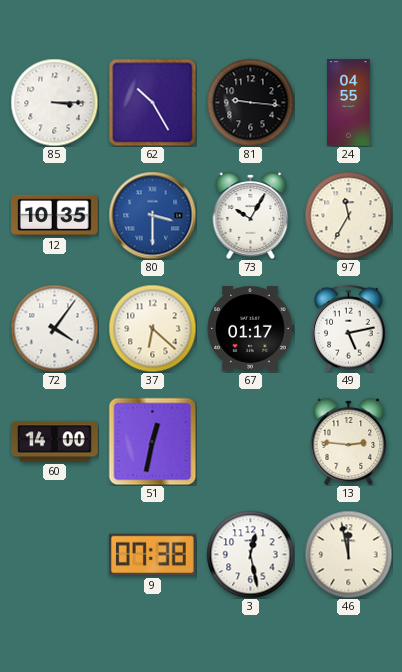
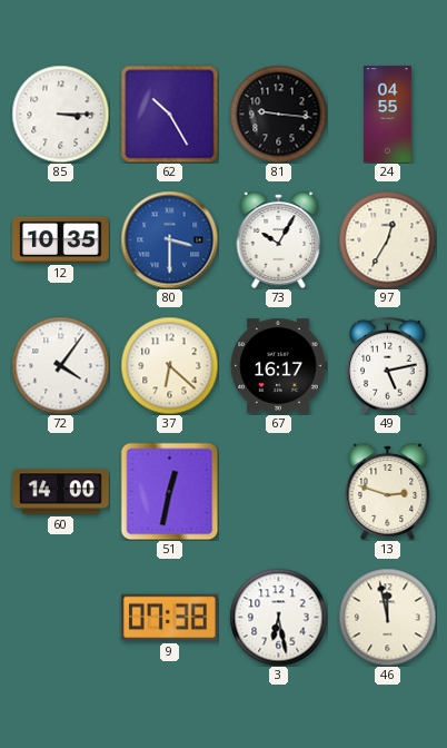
97: 11:35 -> 12:35 (387, 239)
67: 01:17 -> 16:17 (278, 366)
13: 2:46 -> 2:48 (388, 491)
3: 12:28 -> 6:28 (278, 617)
